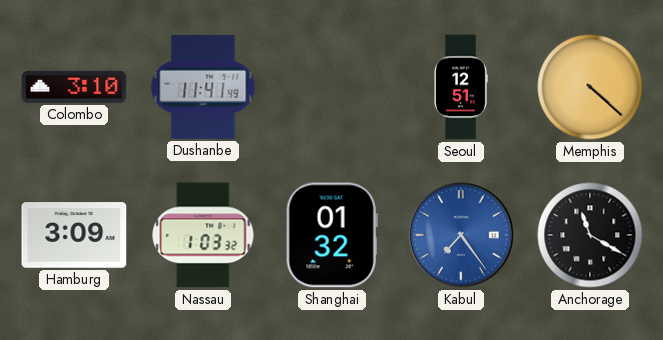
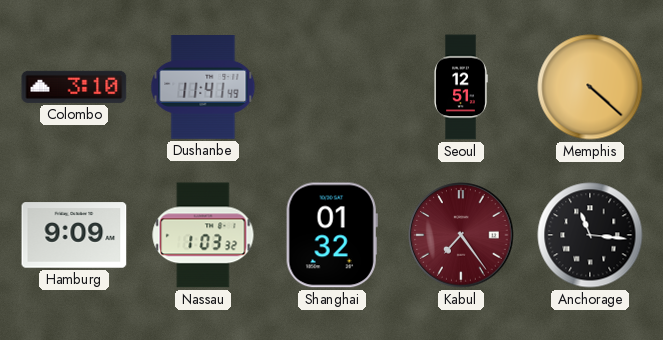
Hamburg: 3:09 -> 9:09 (74, 235)
Kabul dial: blue -> burgundy (461, 235)
Anchorage: 11:20 -> 11:16 (590, 235)
